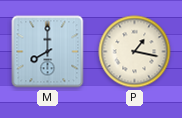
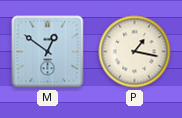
M: 8:00 -> 12:51 (48, 52)
